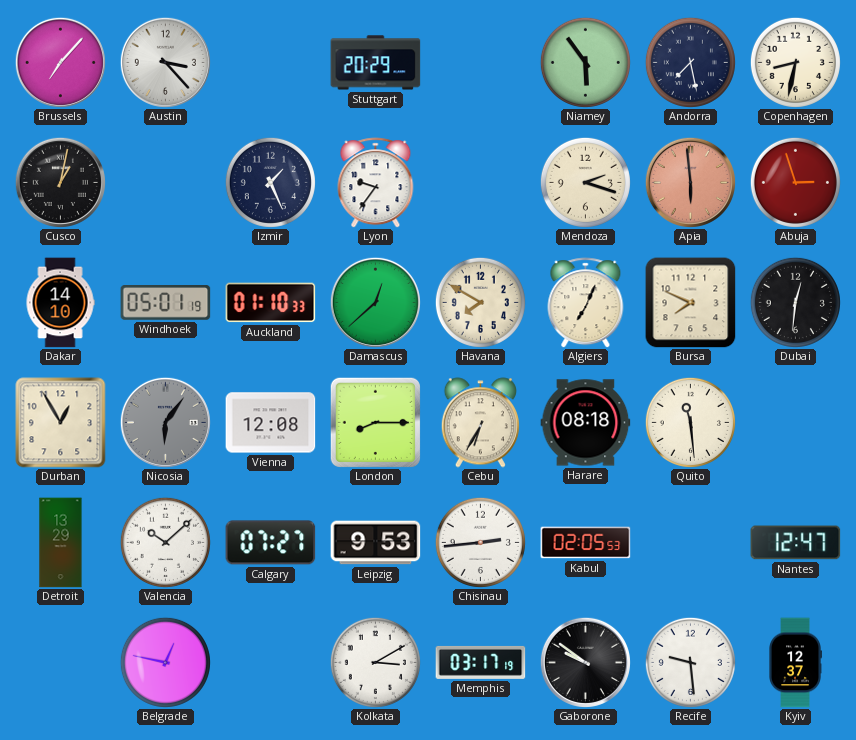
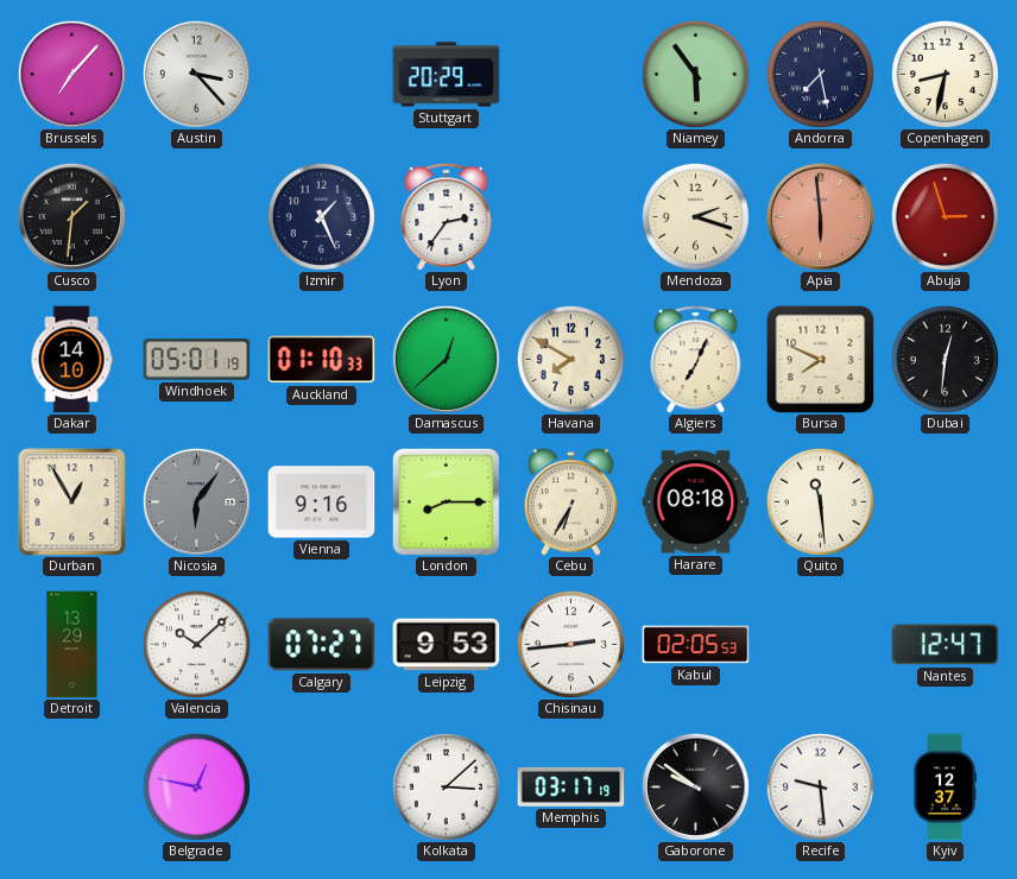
Cusco: 1:02 -> 1:31 (71, 216)
Lyon: 9:36 -> 2:36 (447, 217)
Vienna: 12:08 -> 9:16 (322, 502)
Kolkata: 3:10 -> 3:08 (446, 786)
